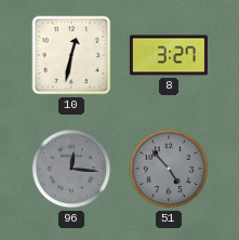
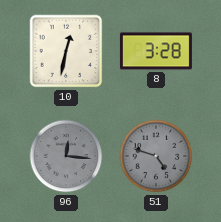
8: 3:27 -> 3:28 (156, 51)
51: 4:53 -> 4:48 (156, 156)
